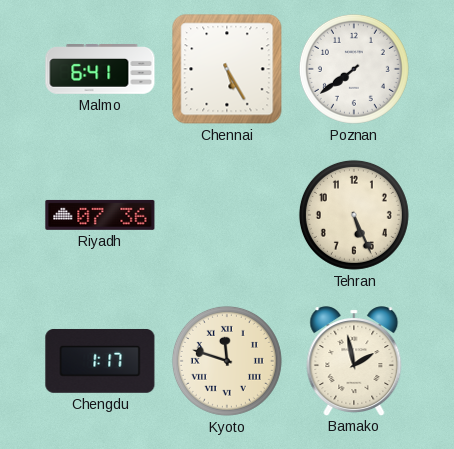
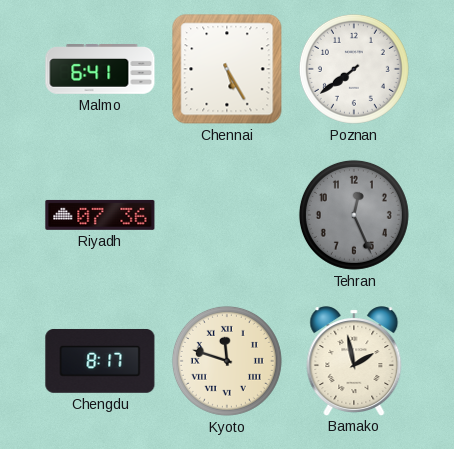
Tehran: 5:26 -> 12:26 (354, 215)
Tehran dial: cream -> grey (354, 215)
Chengdu: 1:17 -> 8:17 (100, 361)
